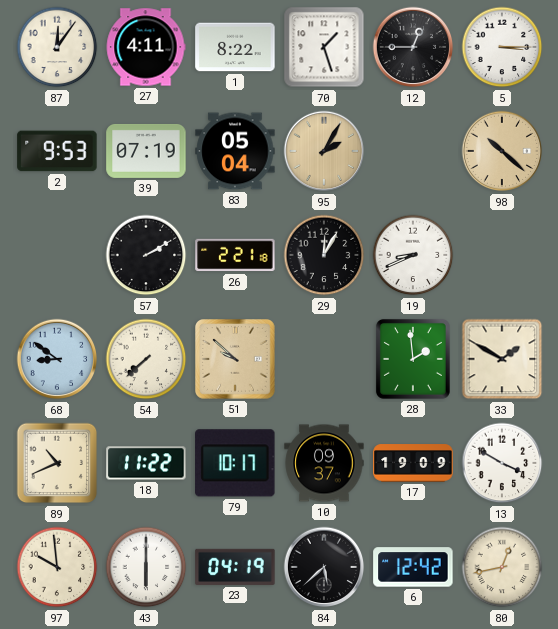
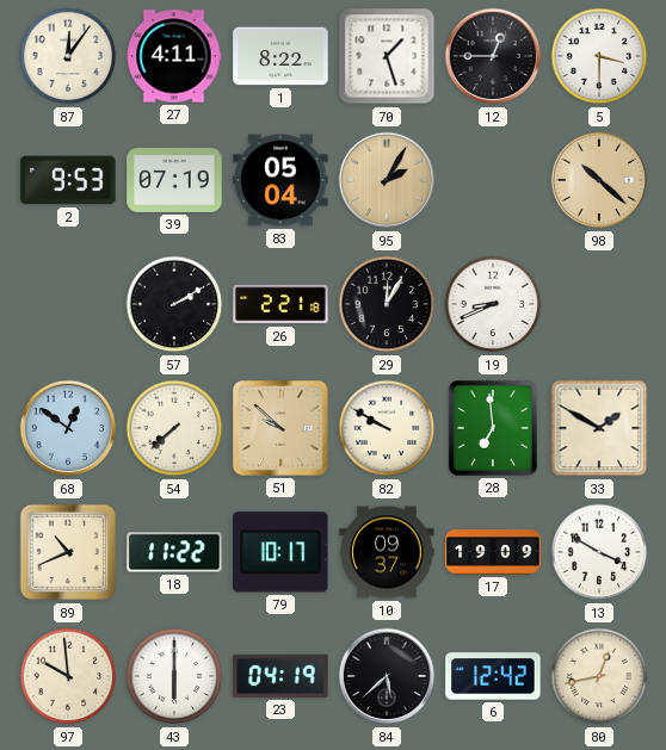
5: 3:15 -> 3:30 (599, 56)
68: 8:51 -> 12:51 (68, 428)
82: none -> 9:50 (387, 428)
28: 1:59 -> 6:59 (493, 428)
